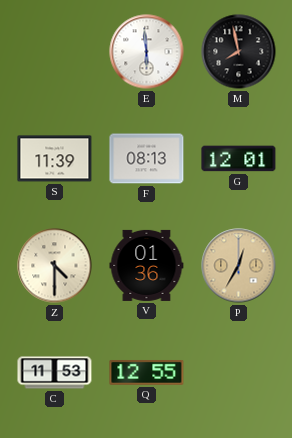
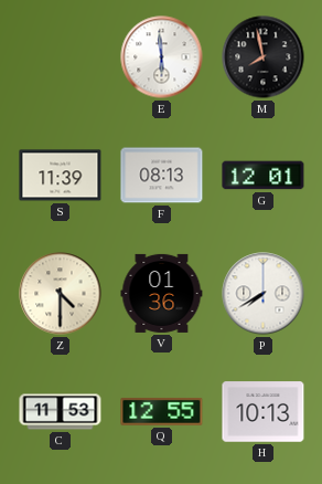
P: 12:35 -> 7:40 (264, 294)
P dial: champagne -> white (264, 294)
H: none -> 10:13 (264, 412)
